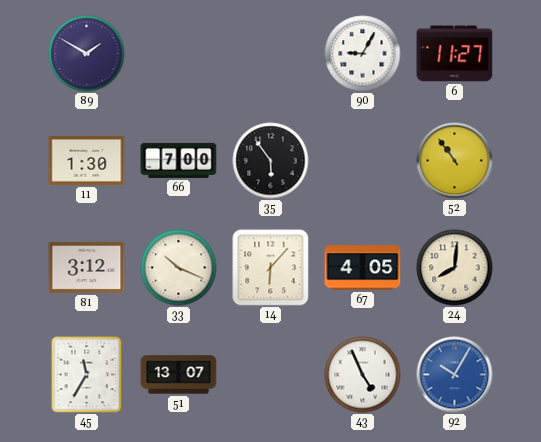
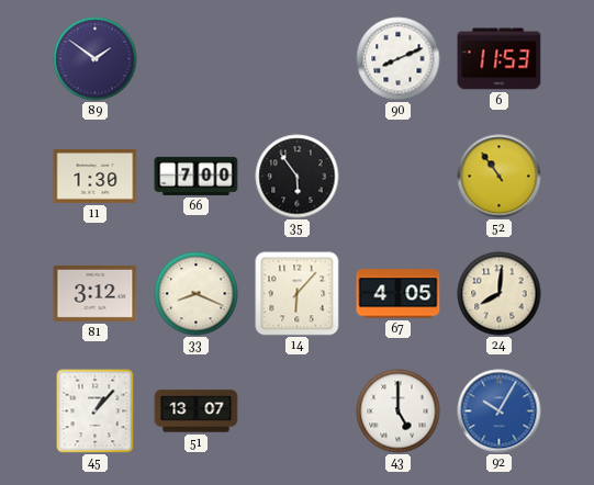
89: 1:50 -> 1:51 (96, 59)
90: 9:05 -> 8:11 (399, 59)
6: 11:27 -> 11:53 (500, 59)
33: 10:19 -> 8:19 (197, 294)
45: 11:35 -> 1:07 (96, 410)
43: 4:56 -> 5:00 (399, 411)
